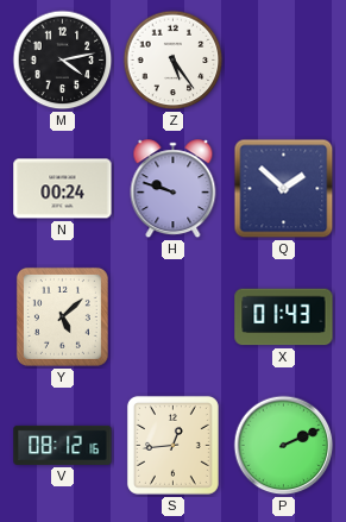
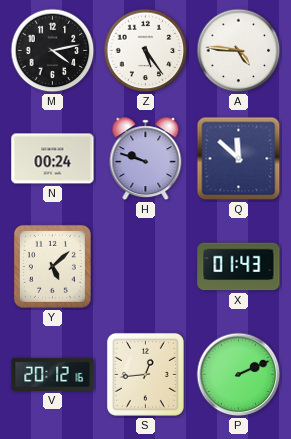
A: none -> 4:46 (239, 51)
Q: 1:52 -> 11:52 (239, 159)
V: 08:12 -> 20:12 (53, 374)
